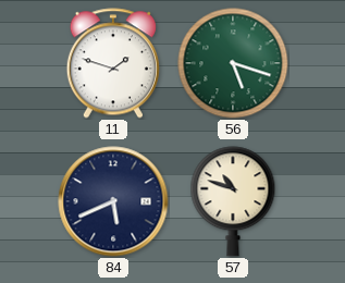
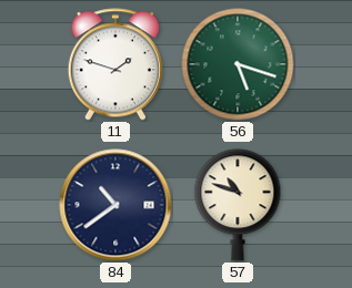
84: 5:41 -> 10:39 (115, 205)
